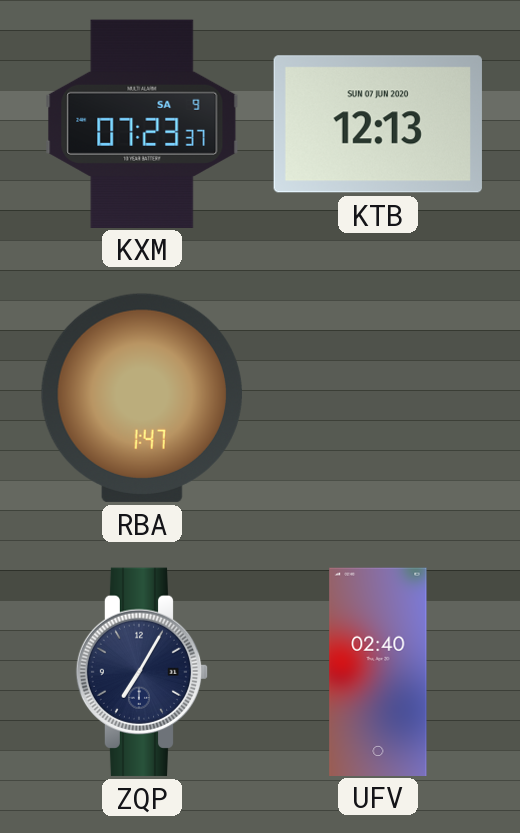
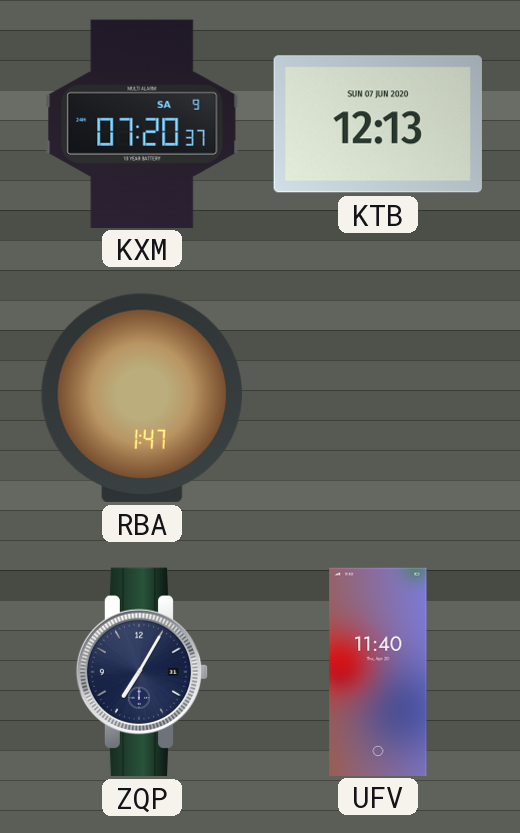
KXM: 07:23 -> 07:20 (142, 123)
UFV: 02:40 -> 11:40 (378, 671)
